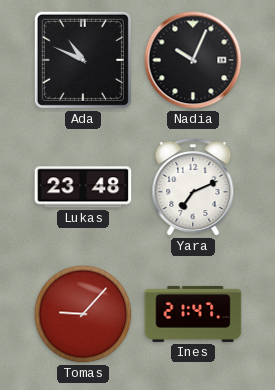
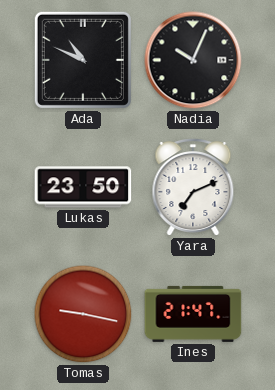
Lukas: 23:48 -> 23:50 (83, 187)
Tomas: 9:07 -> 9:17 (83, 314)
